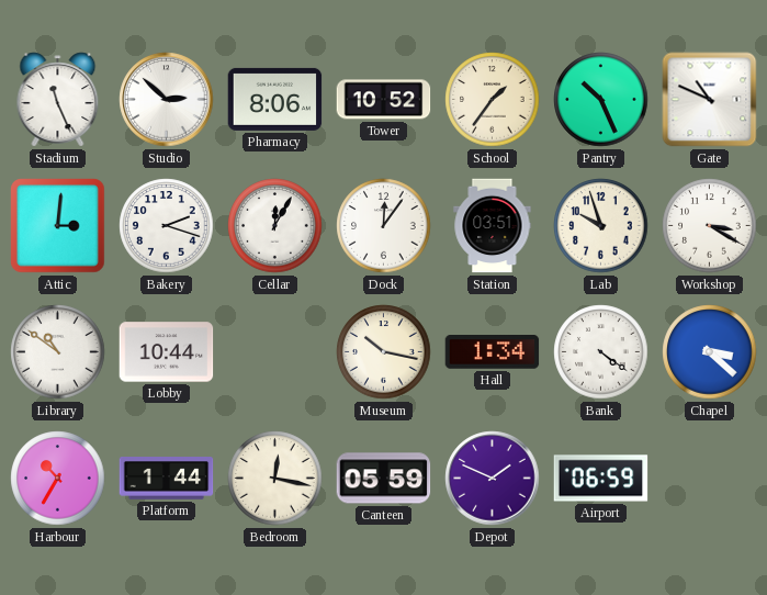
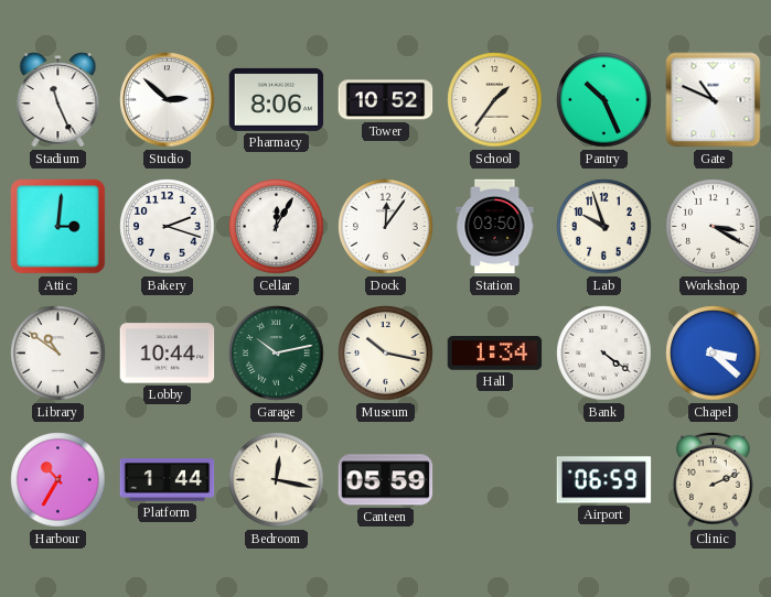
Station: 03:51 -> 03:50 (495, 227)
Garage: none -> 10:13 (277, 354)
Depot: 1:49 -> none (493, 479)
Clinic: none -> 2:11 (714, 479)
